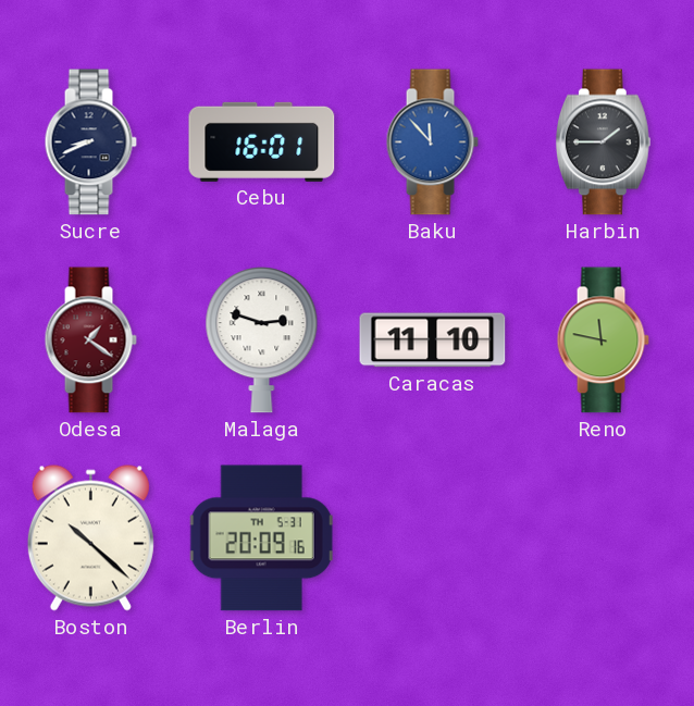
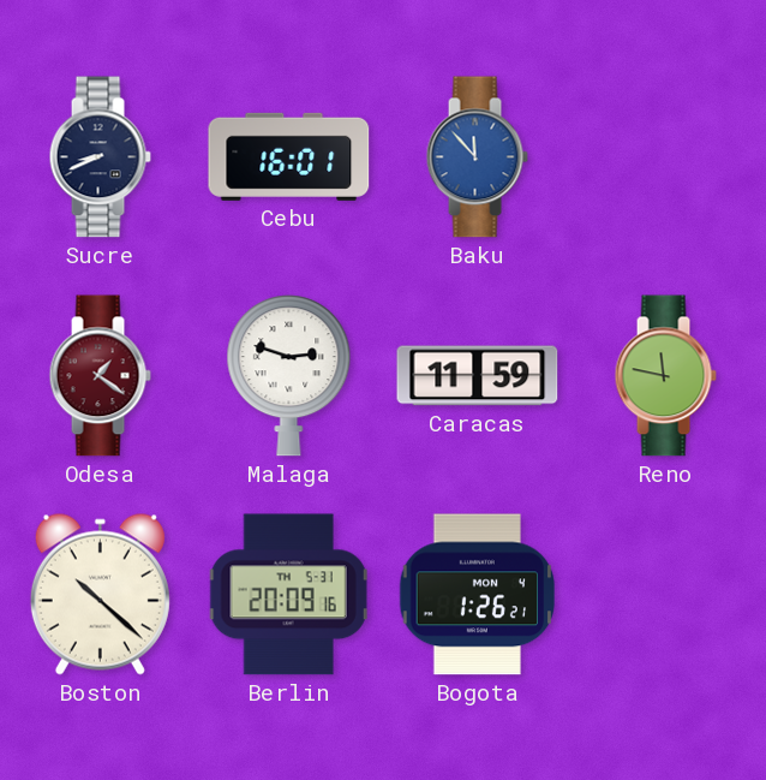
Harbin: 1:45 -> none (603, 143)
Caracas: 11:10 -> 11:59 (478, 376)
Bogota: none -> 1:26 (478, 595)
